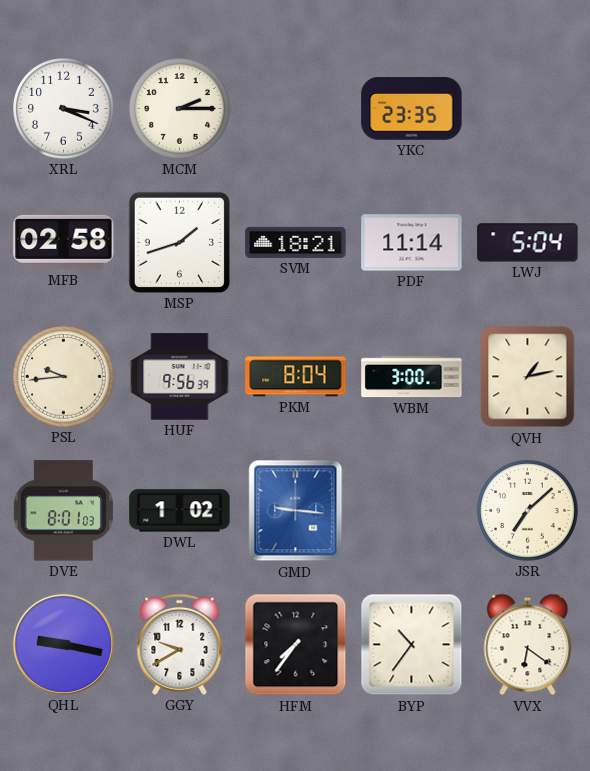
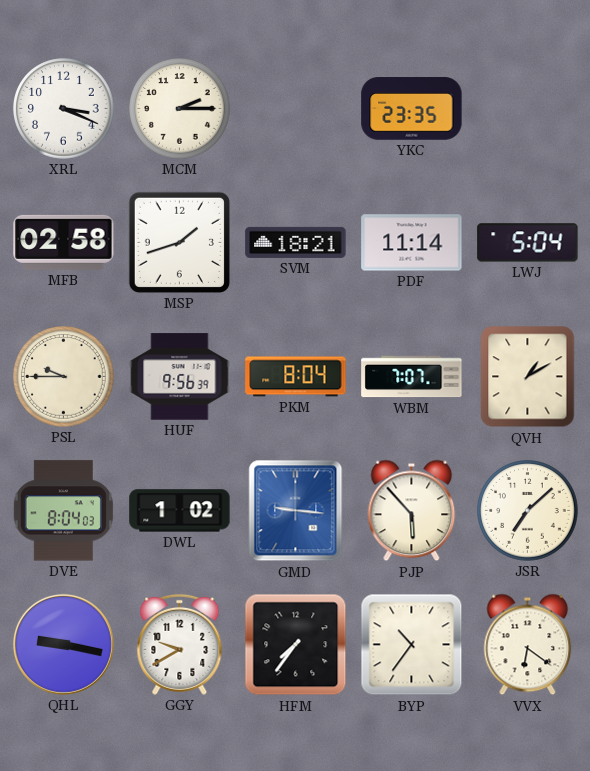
PSL: 9:44 -> 9:45 (64, 377)
WBM: 3:00 -> 7:07 (412, 377)
QVH: 1:13 -> 1:10 (528, 377)
DVE: 8:01 -> 8:04 (63, 511)
PJP: none -> 5:53 (412, 511)
